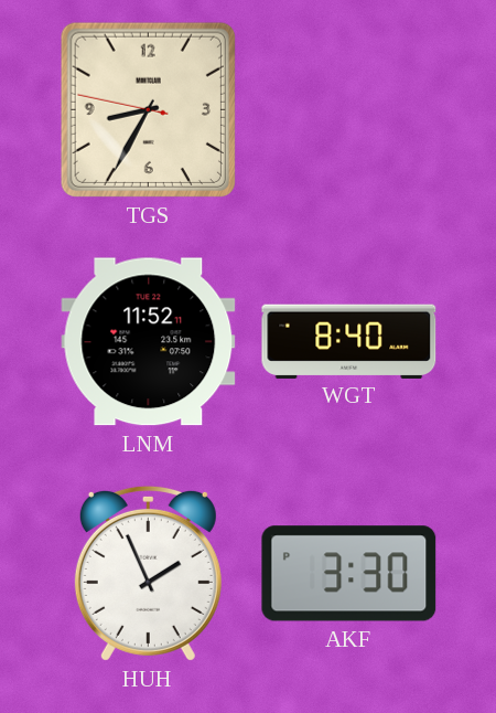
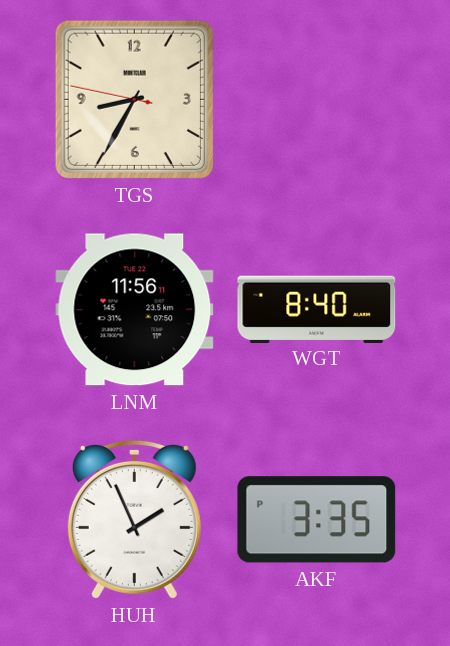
LNM: 11:52 -> 11:56 (135, 310)
AKF: 3:30 -> 3:35 (317, 520)
